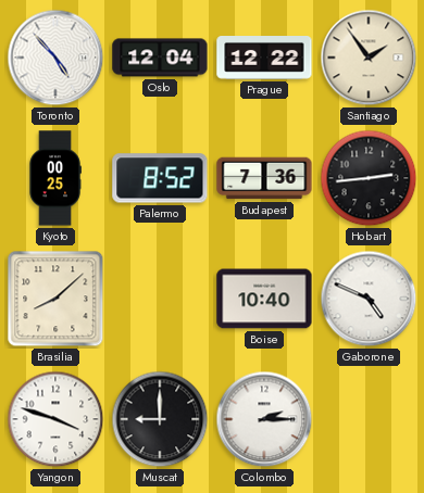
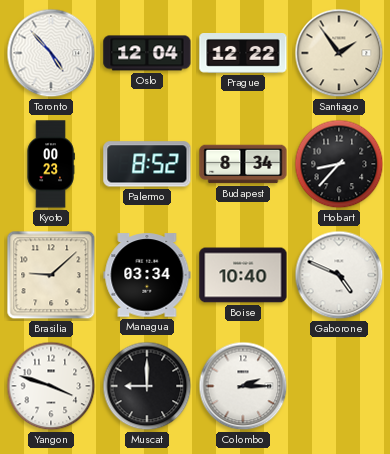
Kyoto: 00:25 -> 00:23 (51, 164)
Budapest: 7:36 -> 8:34 (243, 164)
Hobart: 2:44 -> 8:37 (339, 164)
Brasilia: 8:08 -> 9:08 (51, 275)
Managua: none -> 03:34 (147, 275)
